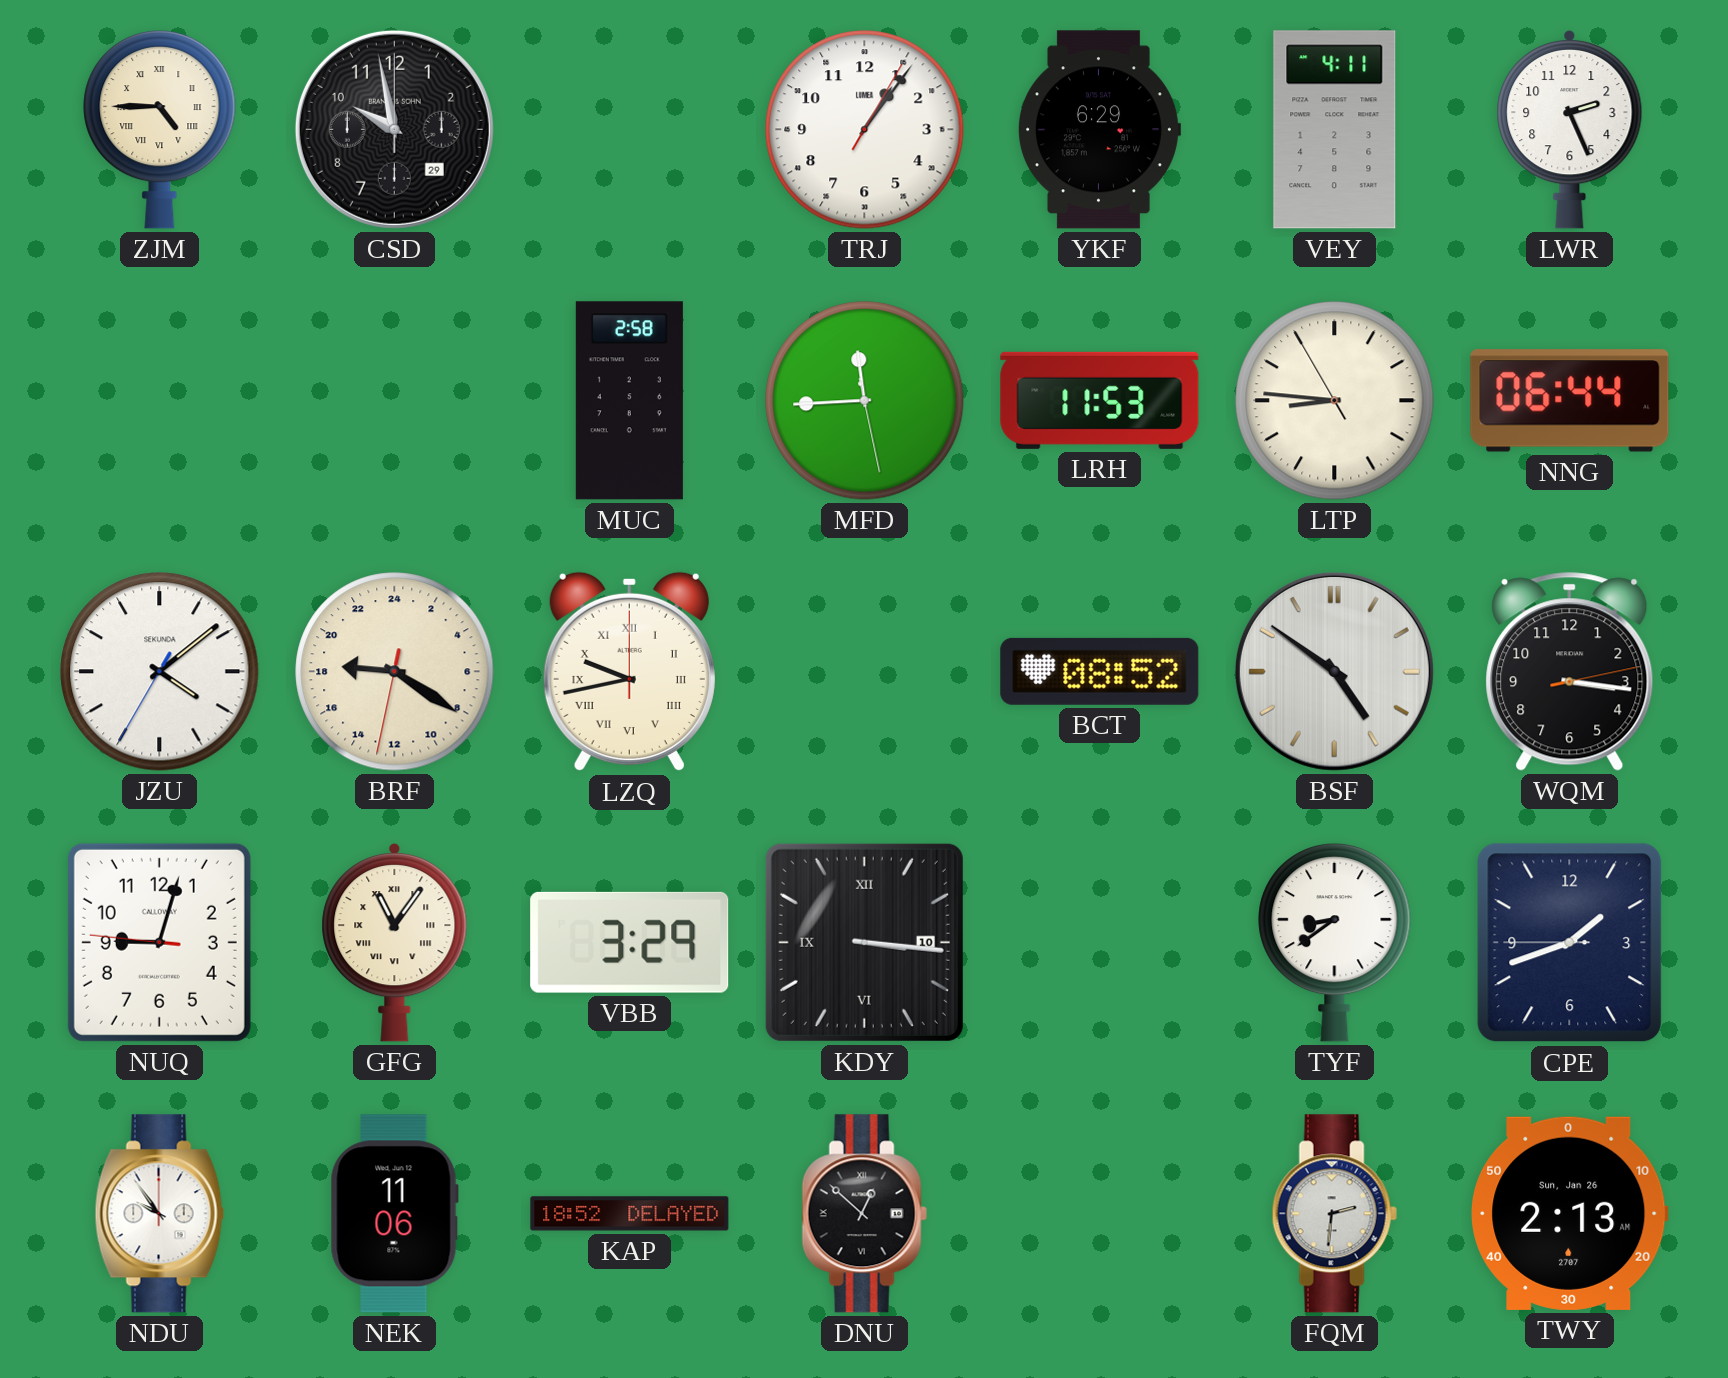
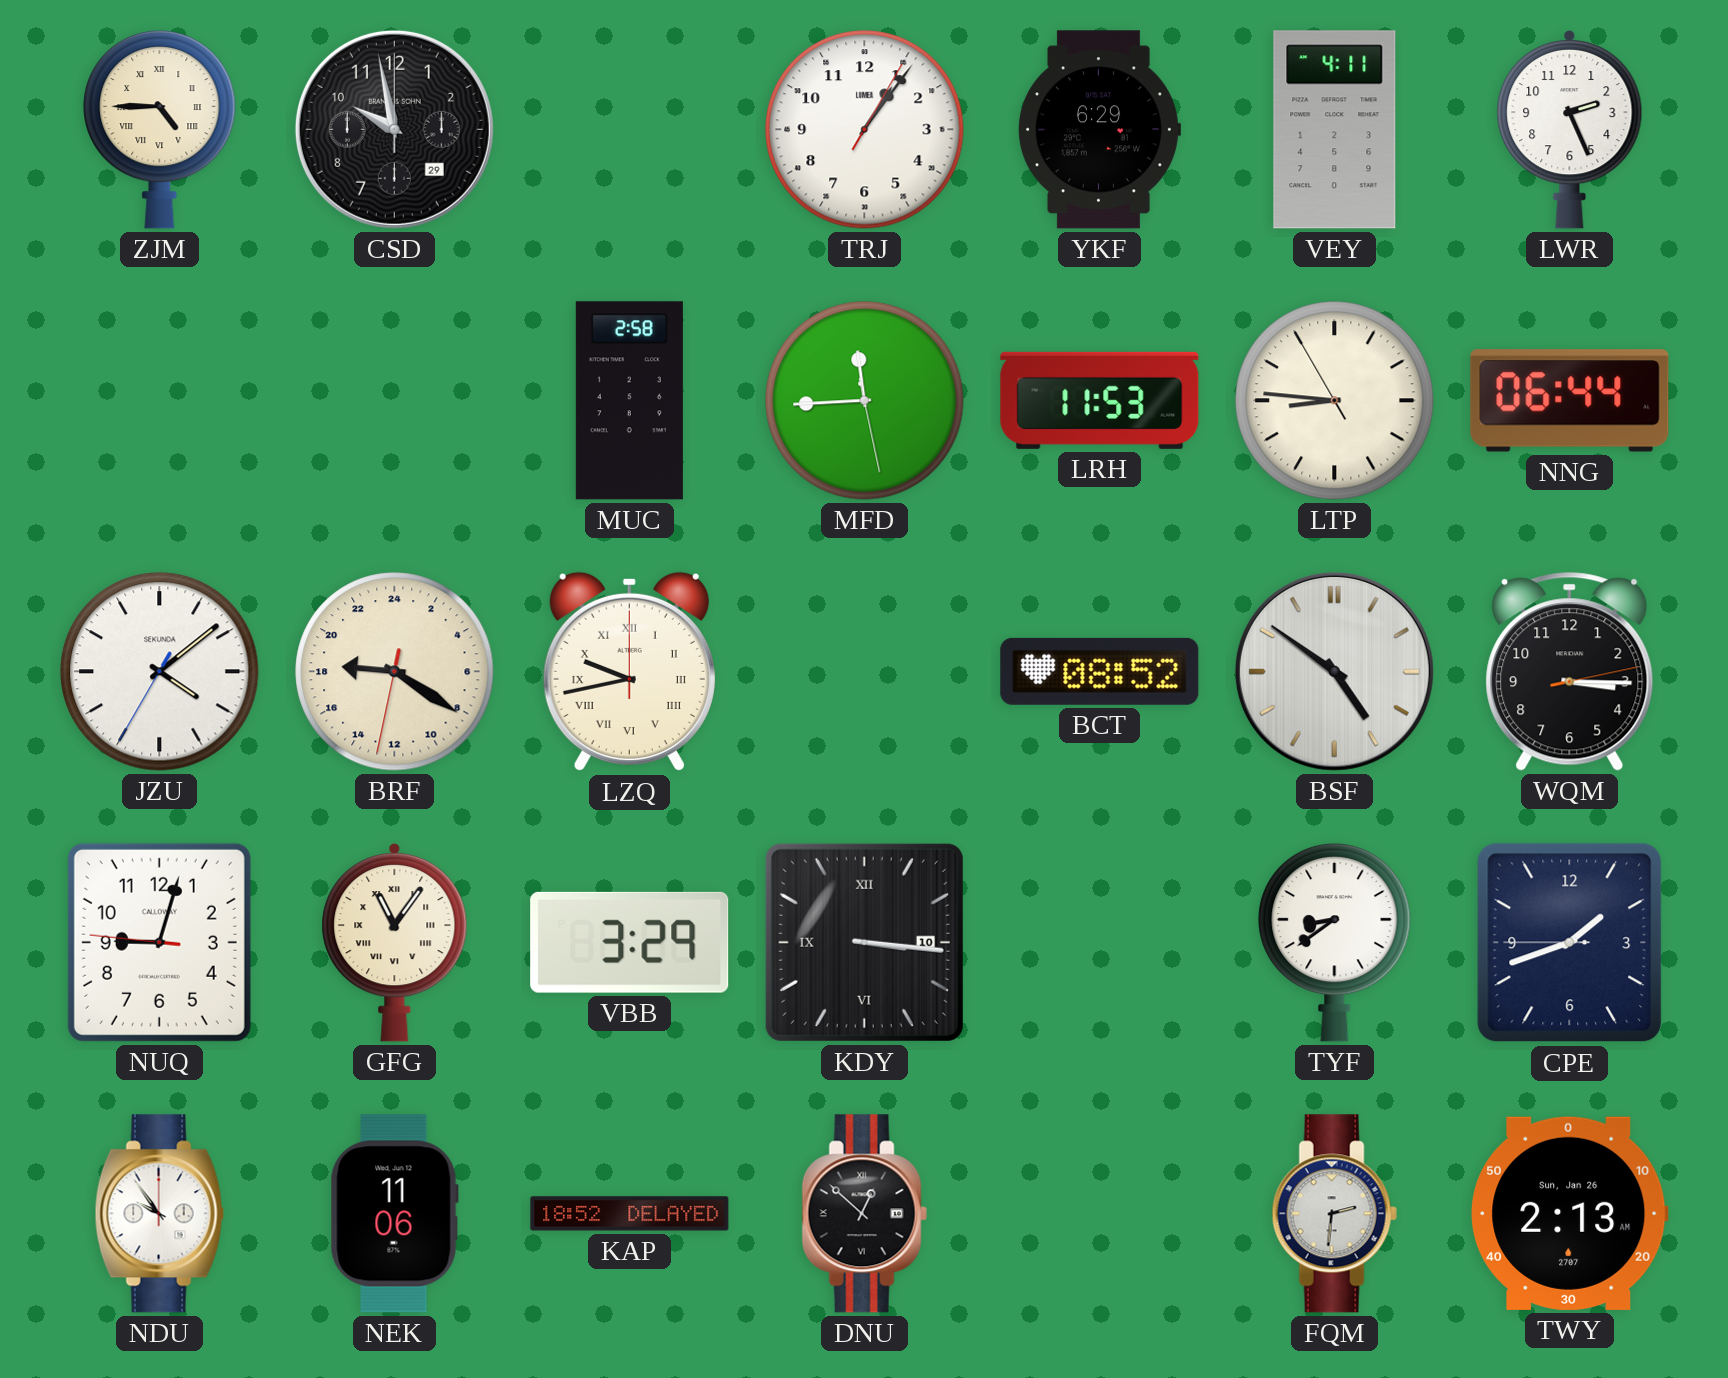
WQM: 3:16 -> 3:15 (1570, 671)
